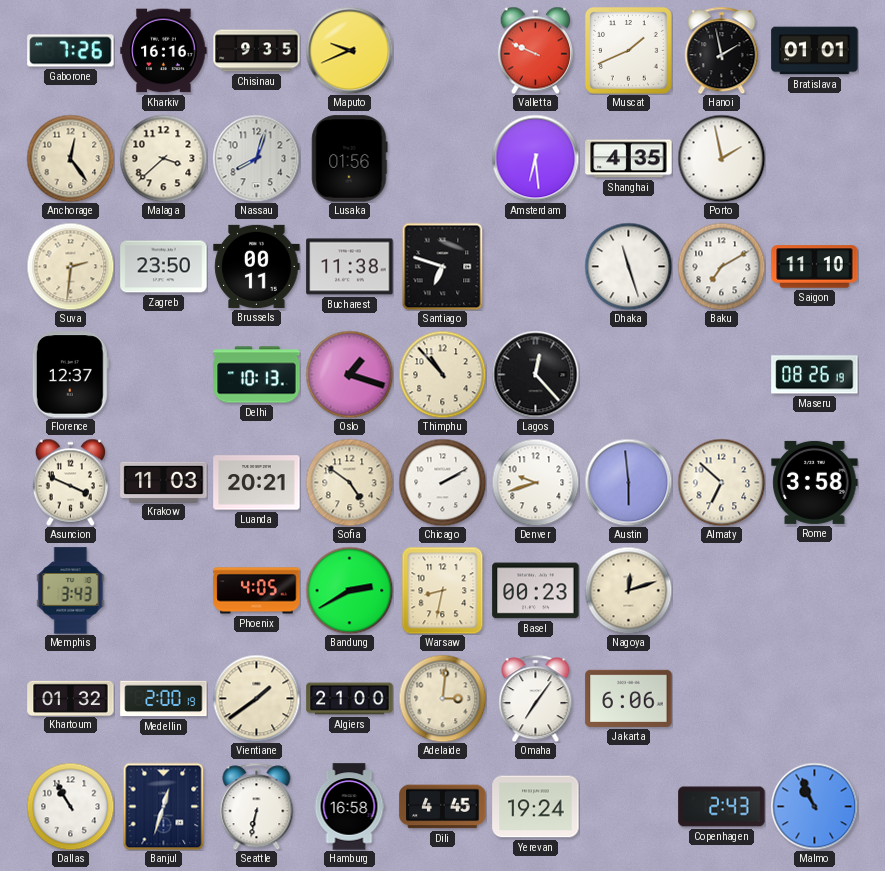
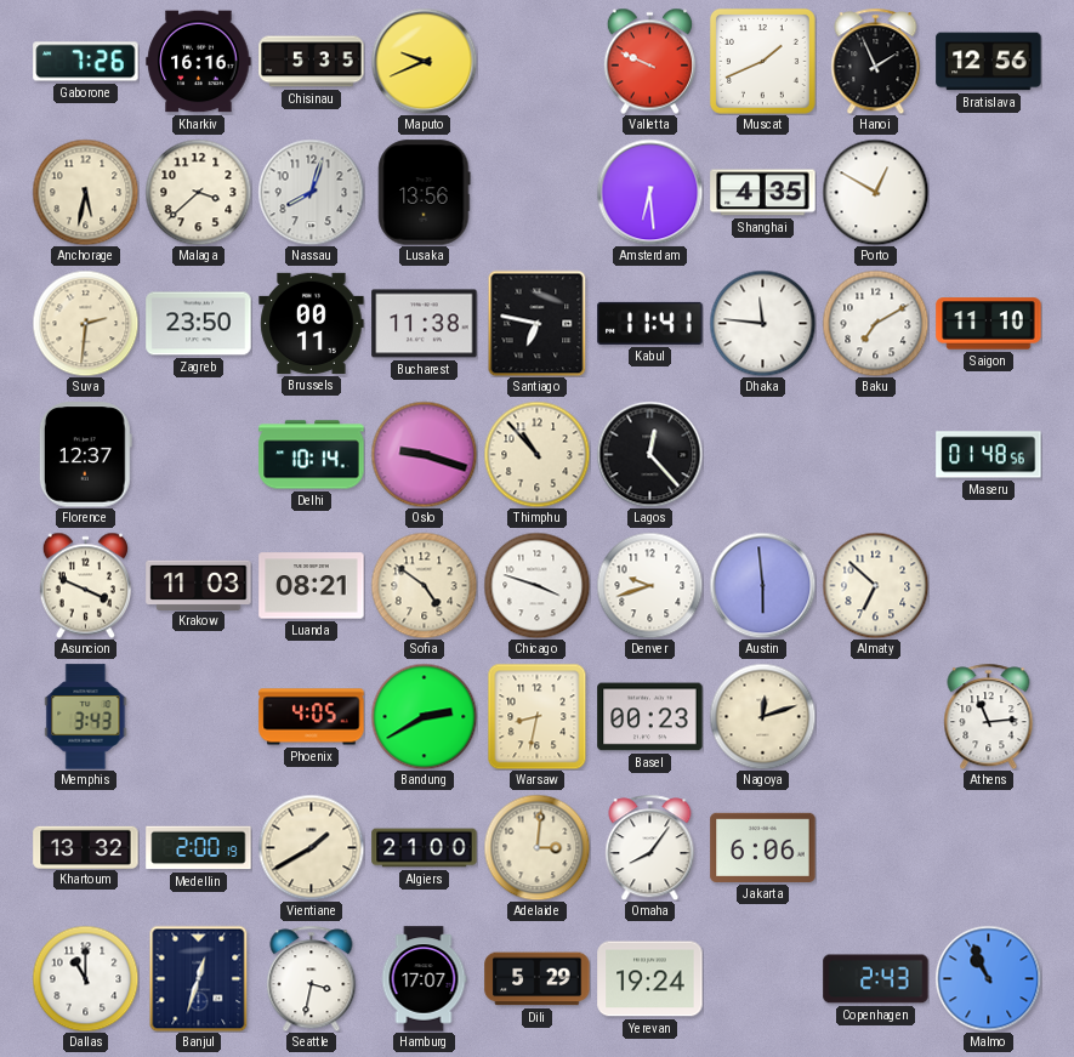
Chisinau: 9:35 -> 5:35 (312, 62)
Hanoi: 1:58 -> 1:56 (876, 61)
Bratislava: 01:01 -> 12:56 (989, 62)
Anchorage: 12:24 -> 5:32 (85, 192)
Lusaka: 01:56 -> 13:56 (425, 193)
Porto: 1:58 -> 12:50 (875, 192)
Santiago: 6:48 -> 6:47 (538, 323)
Kabul: none -> 11:41 (650, 323)
Dhaka: 11:27 -> 11:46 (762, 323)
Delhi: 10:13 -> 10:14 (312, 455)
Oslo: 1:18 -> 9:18 (424, 454)
Maseru: 08:26 -> 01:48 (989, 455)
Luanda: 20:21 -> 08:21 (312, 586)
Chicago: 2:10 -> 3:48 (536, 585)
Rome: 3:58 -> none (815, 482)
Athens: none -> 11:14 (989, 716)
Khartoum: 01:32 -> 13:32 (86, 847)
Vientiane: 1:39 -> 1:40 (311, 847)
Omaha: 7:06 -> 8:06 (650, 847)
Dallas: 10:55 -> 11:00 (85, 978)
Seattle: 6:32 -> 3:32 (312, 978)
Hamburg: 16:58 -> 17:07 (424, 979)
Dili: 4:45 -> 5:29 (538, 979)
